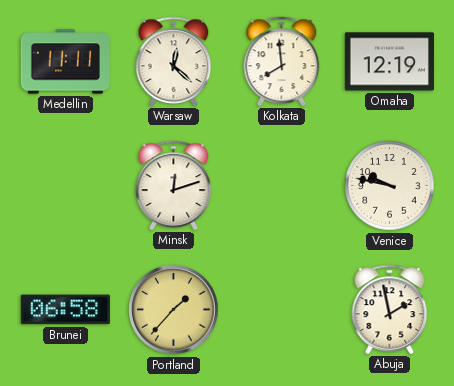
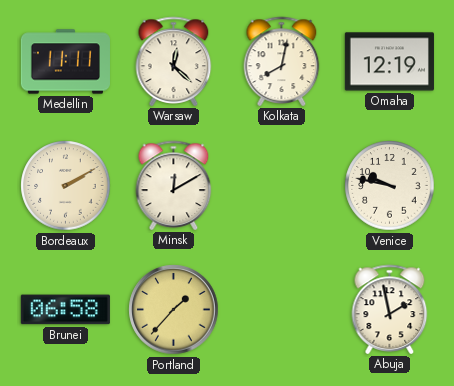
Kolkata: 7:59 -> 8:02 (282, 61)
Bordeaux: none -> 2:10 (66, 186)
Minsk: 12:12 -> 12:10 (174, 185)
